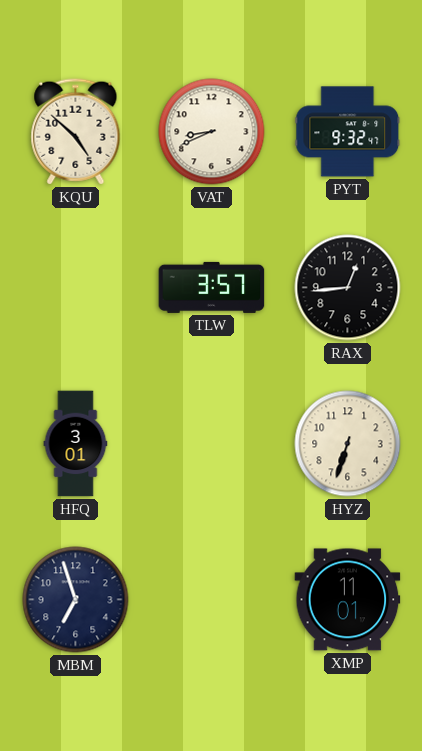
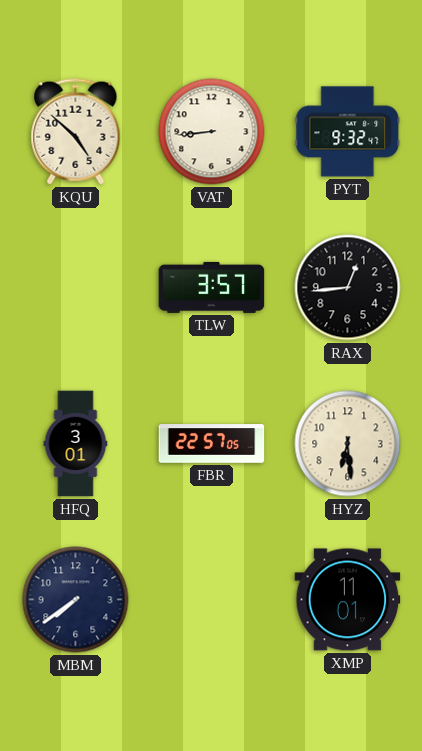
VAT: 8:41 -> 8:44 (212, 132)
FBR: none -> 22:57 (212, 444)
HYZ: 6:33 -> 6:29 (348, 444)
MBM: 6:57 -> 7:39 (76, 600)
